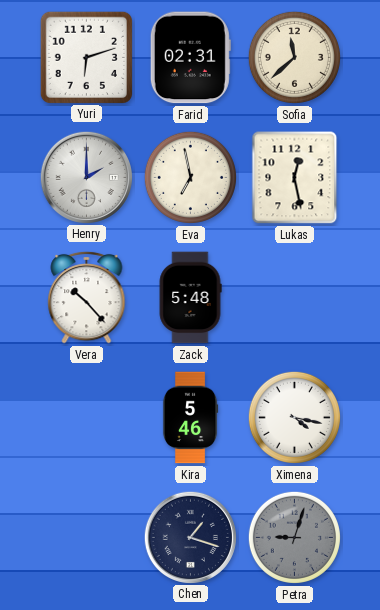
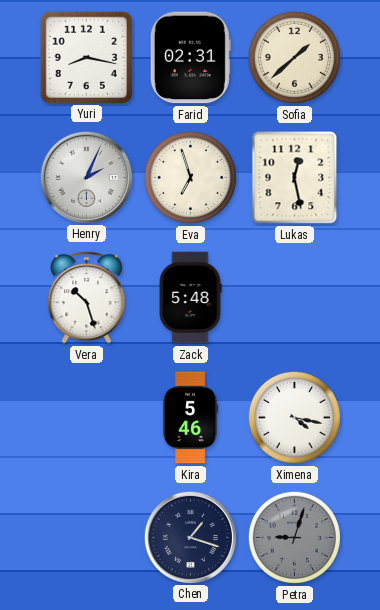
Yuri: 6:12 -> 8:17 (86, 57)
Sofia: 11:38 -> 1:38 (294, 57)
Henry: 2:00 -> 2:04 (86, 177)
Eva: 6:58 -> 6:57 (190, 177)
Vera: 10:23 -> 10:27 (87, 297)
